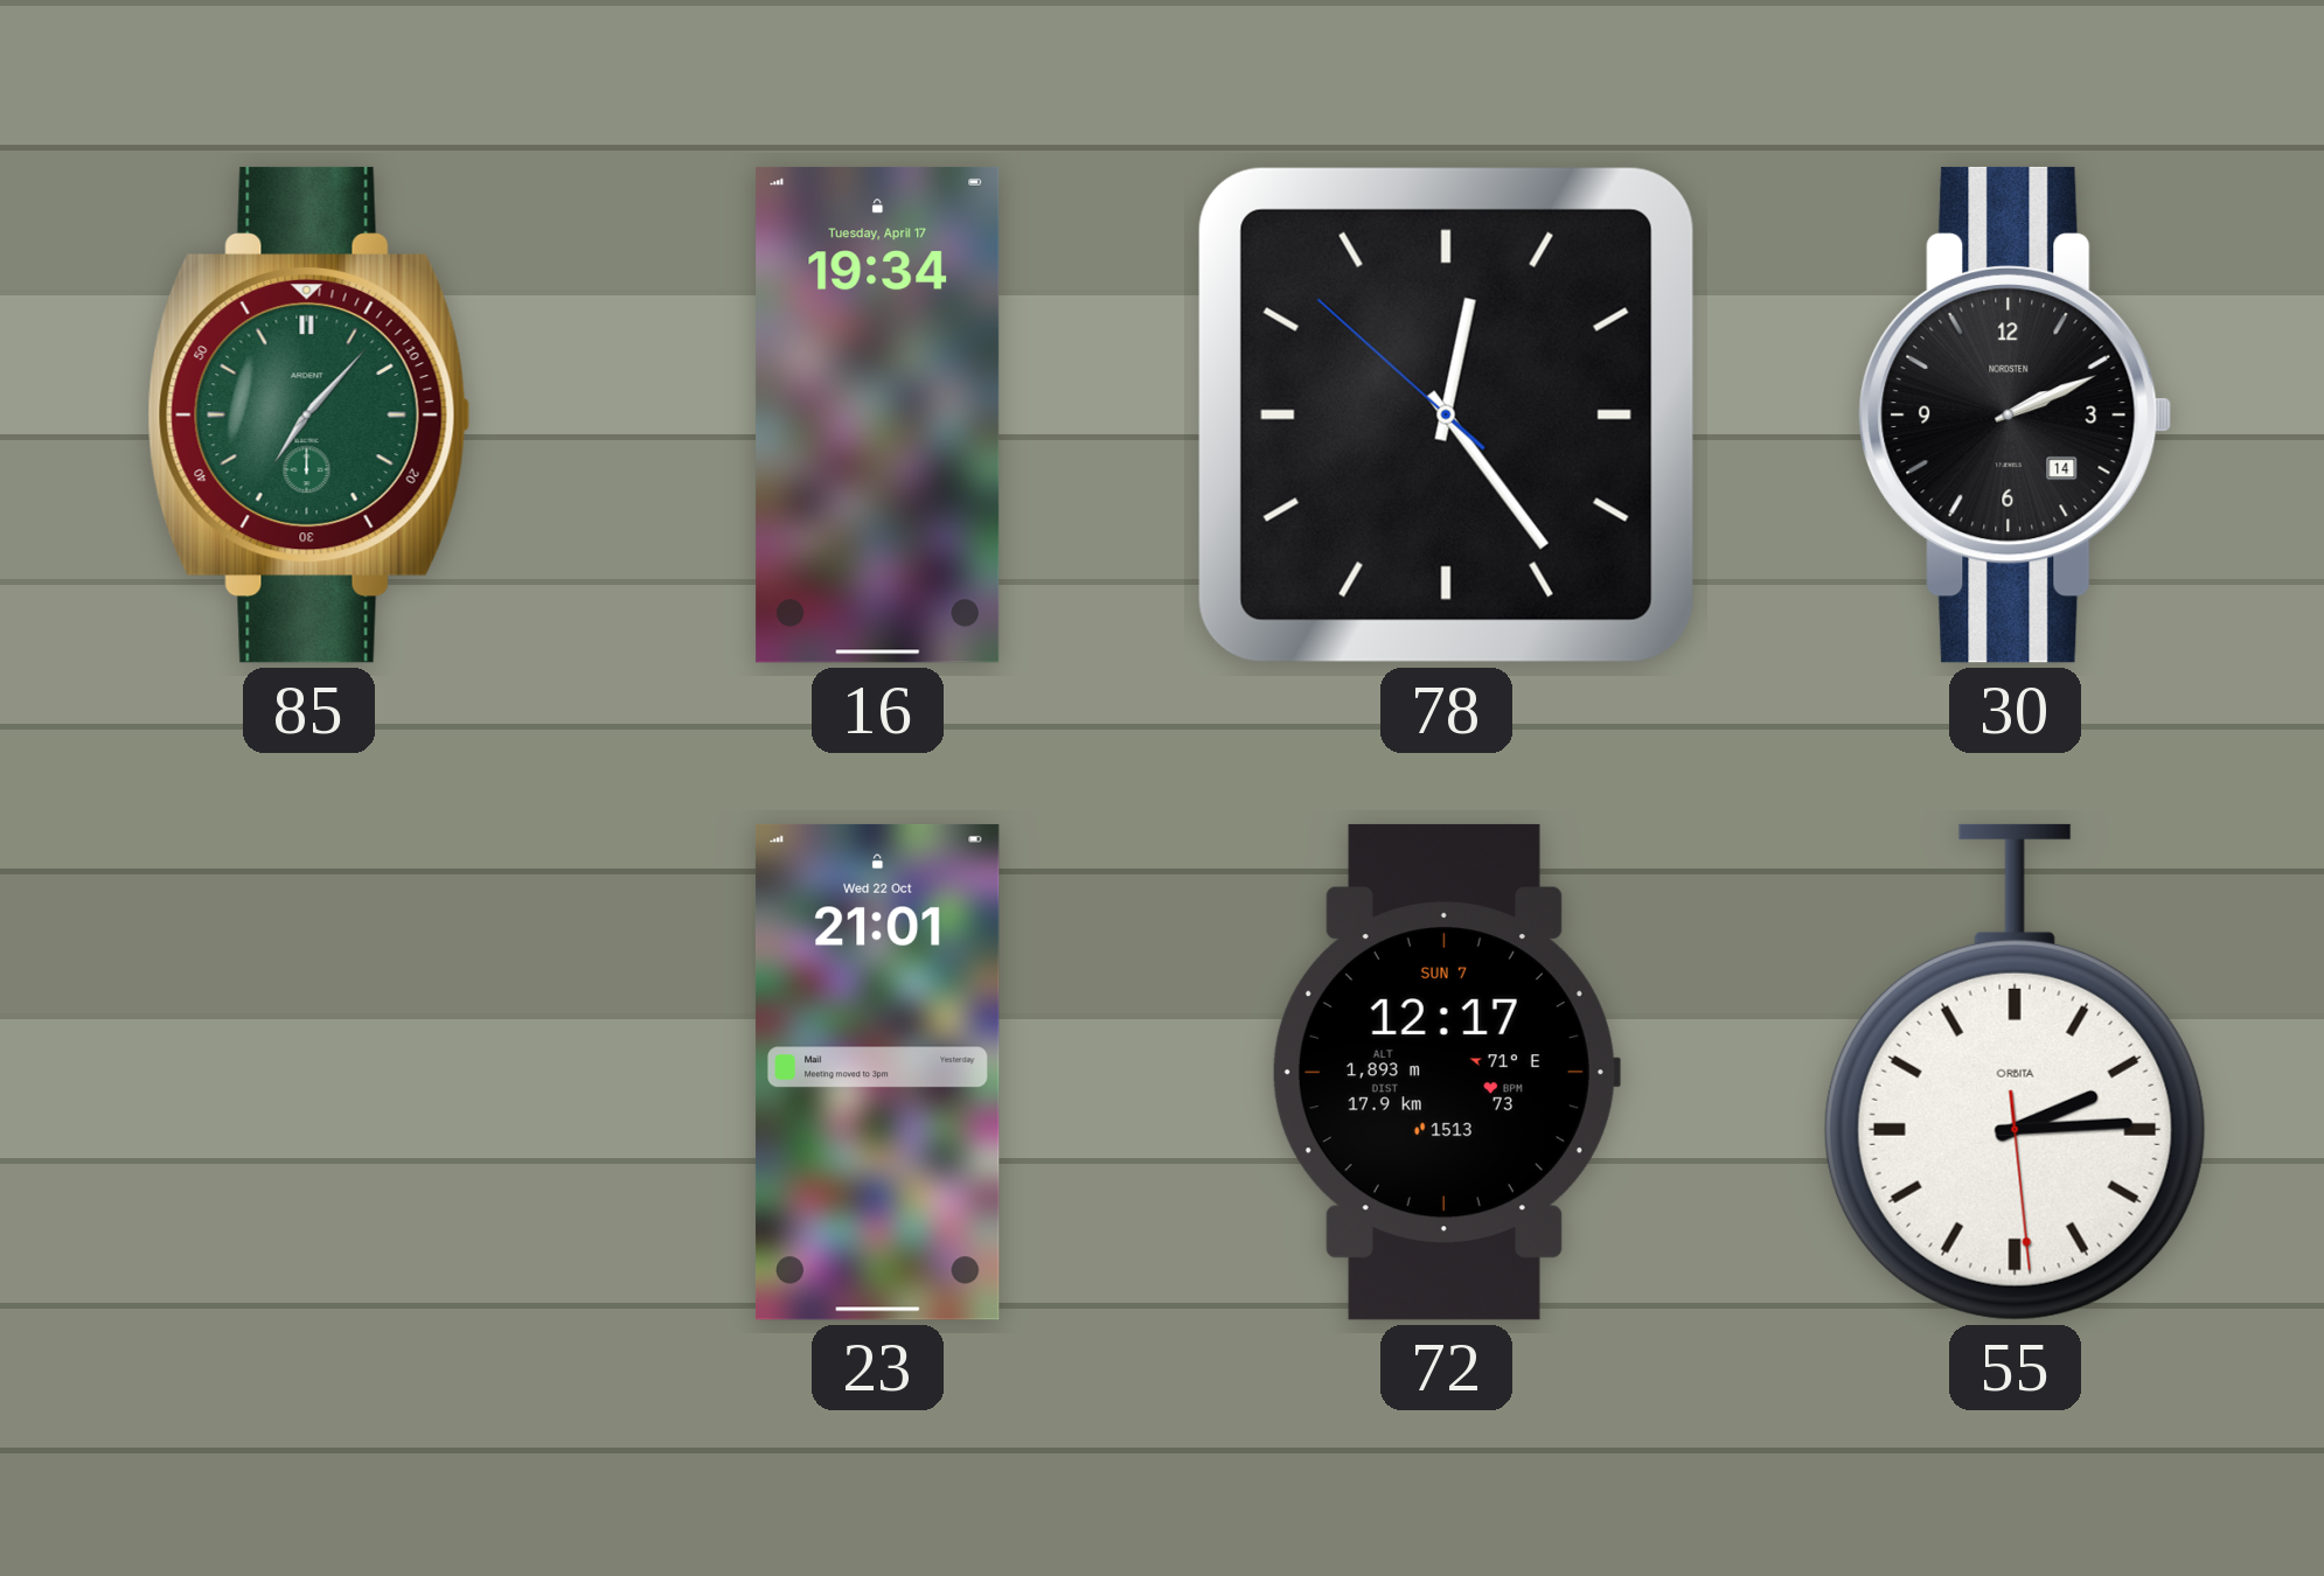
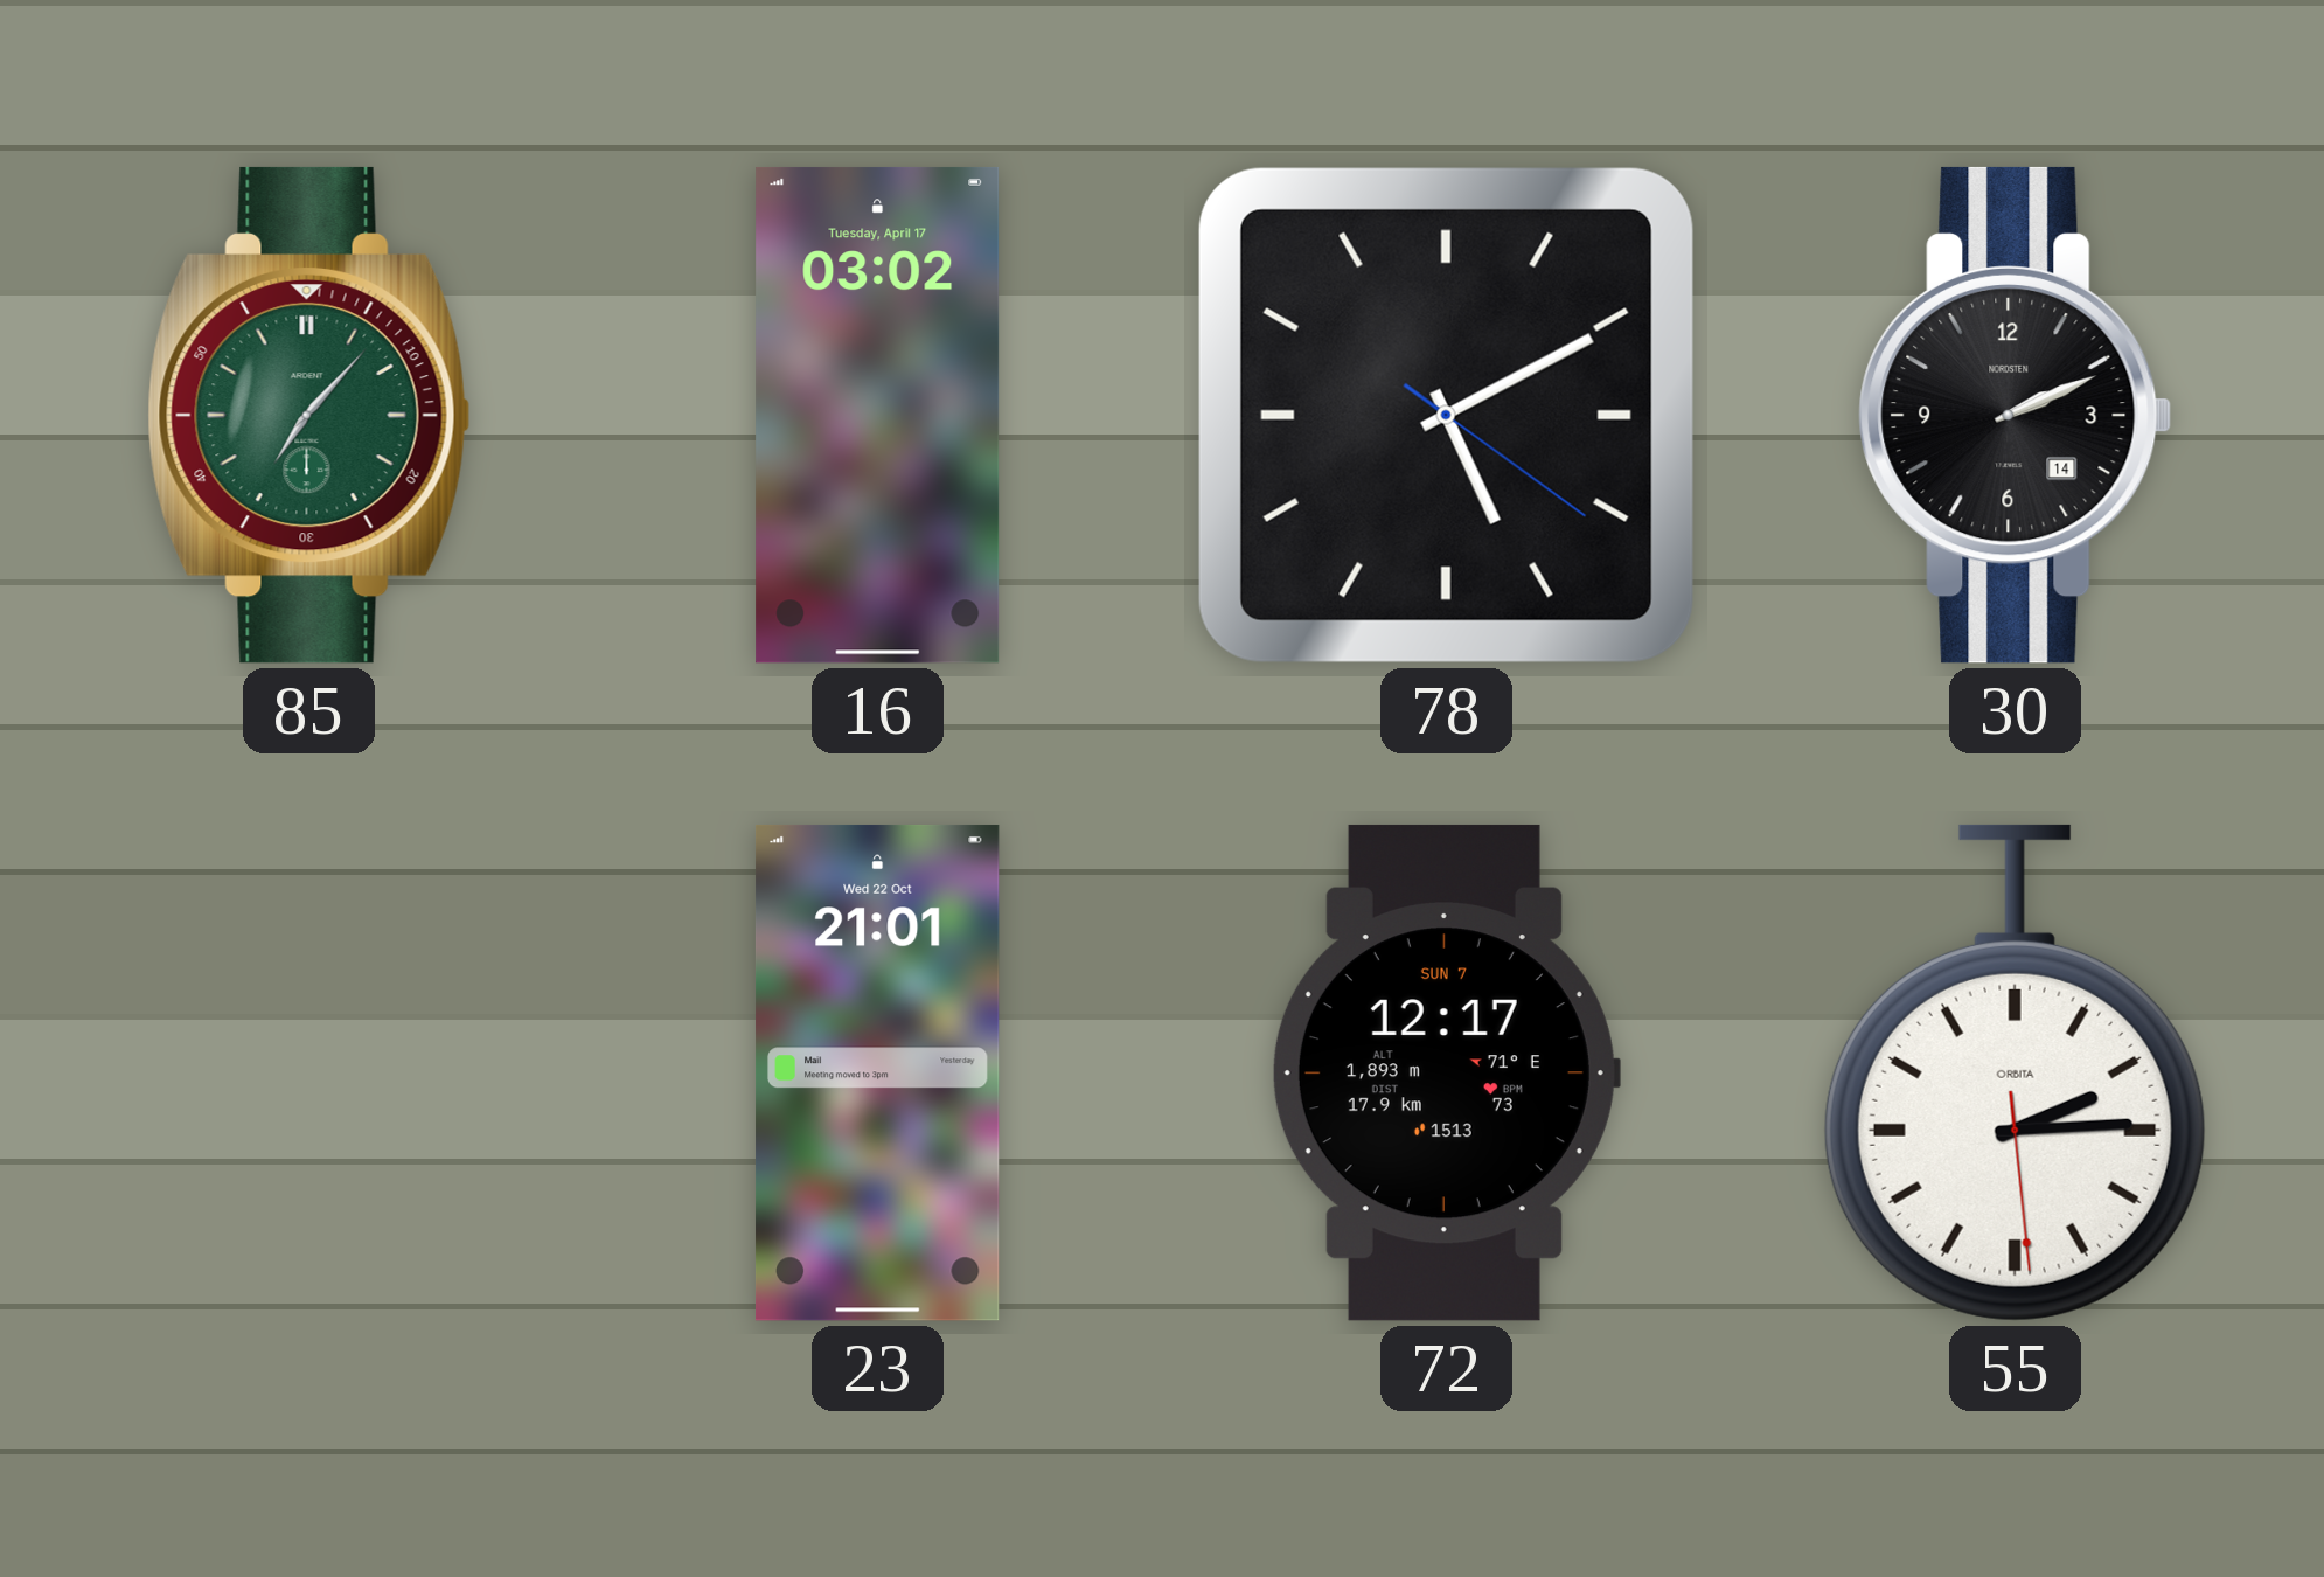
16: 19:34 -> 03:02 (878, 415)
78: 12:23 -> 5:10 (1446, 415)
